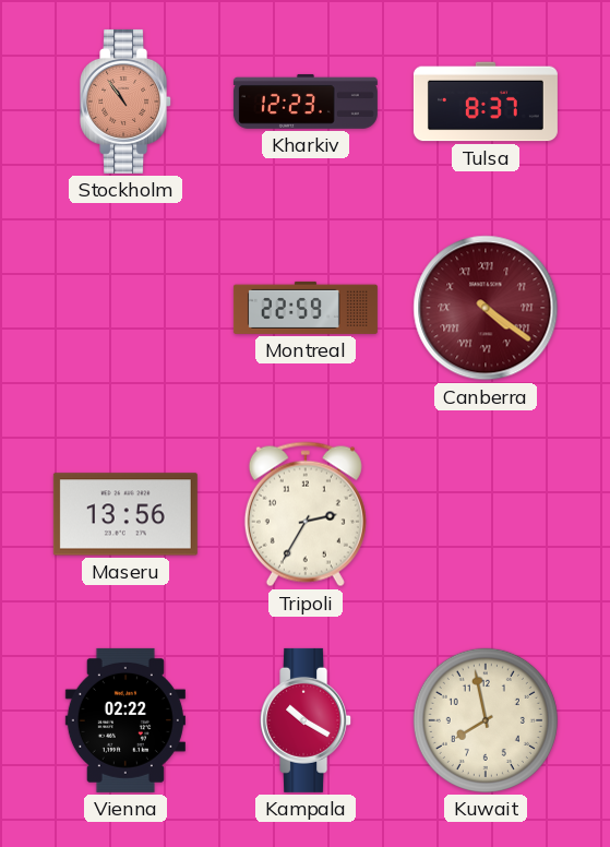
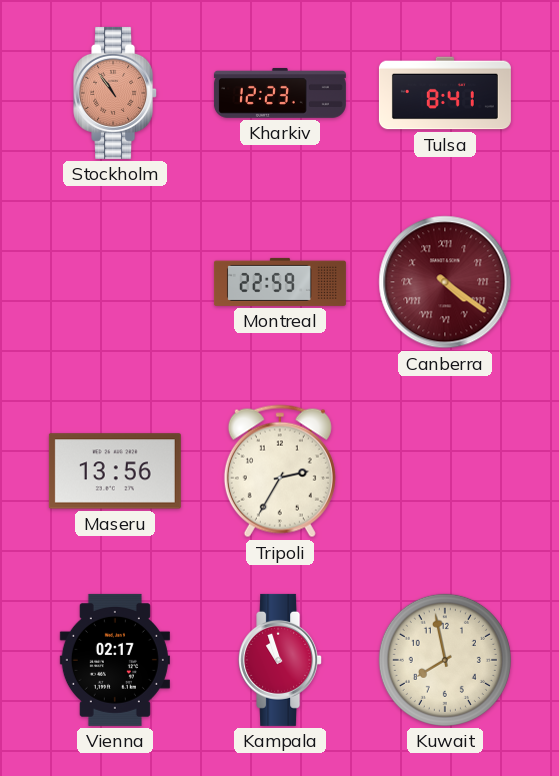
Tulsa: 8:37 -> 8:41 (445, 93)
Vienna: 02:22 -> 02:17 (115, 660)
Kampala: 10:20 -> 10:57 (281, 660)
